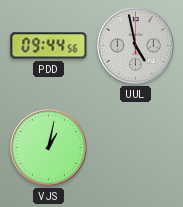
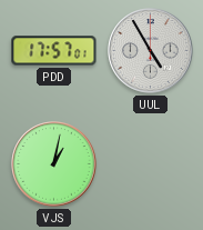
PDD: 09:44 -> 17:57 (54, 51)
UUL: 4:58 -> 4:55 (151, 51)
